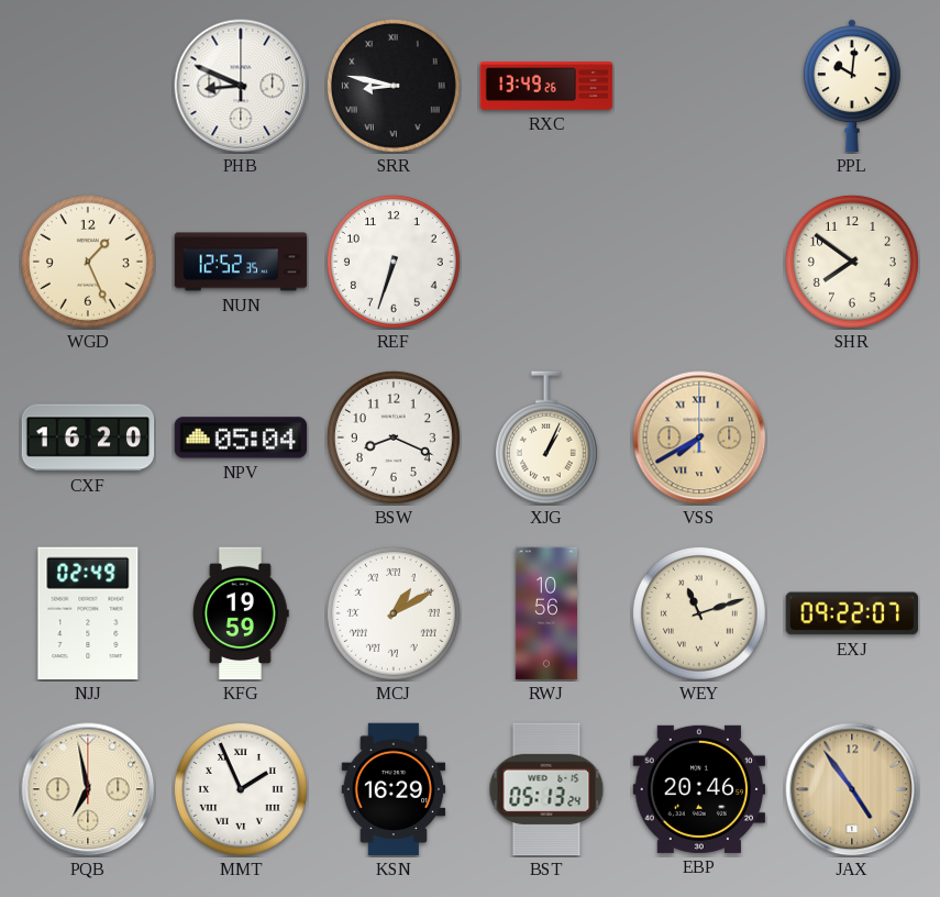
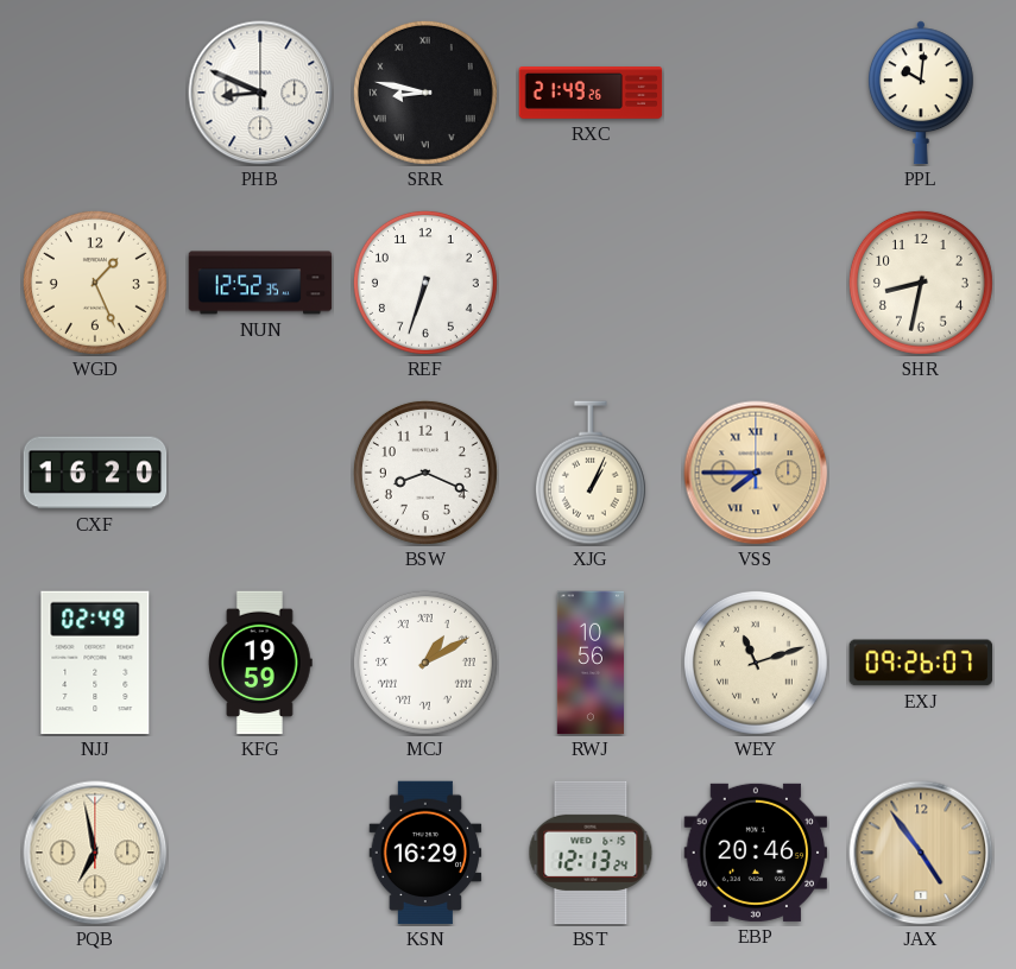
RXC: 13:49 -> 21:49 (591, 94)
SHR: 7:51 -> 8:32 (921, 283)
NPV: 05:04 -> none (241, 438)
VSS: 7:40 -> 7:45 (756, 473)
EXJ: 09:22 -> 09:26 (921, 663)
MMT: 1:56 -> none (241, 789)
BST: 05:13 -> 12:13 (591, 853)
